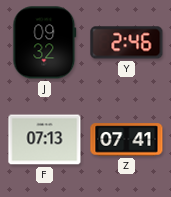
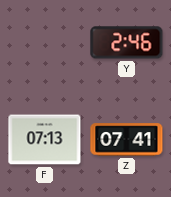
J: 09:32 -> none (45, 43)
